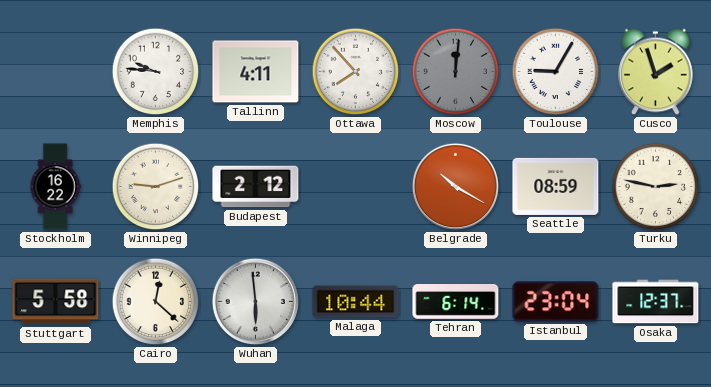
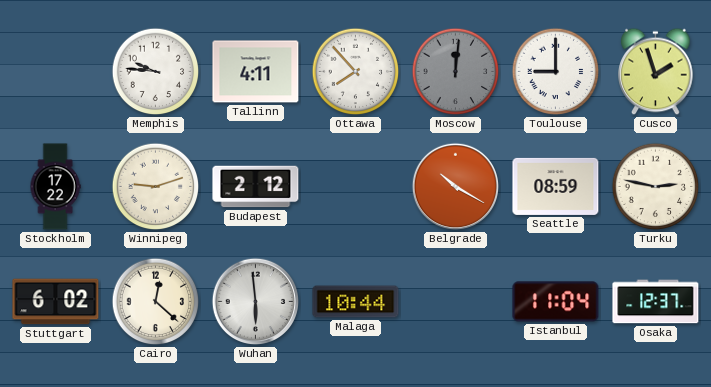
Toulouse: 9:05 -> 9:00 (556, 72)
Stockholm: 16:22 -> 17:22 (55, 187)
Stuttgart: 5:58 -> 6:02 (56, 302)
Tehran: 6:14 -> none (456, 302)
Istanbul: 23:04 -> 11:04 (556, 302)
